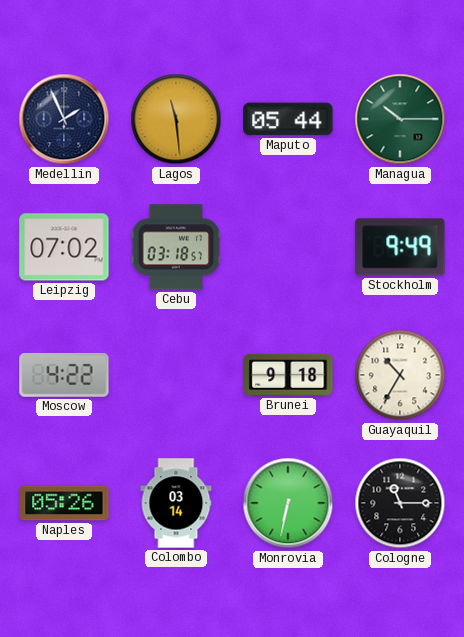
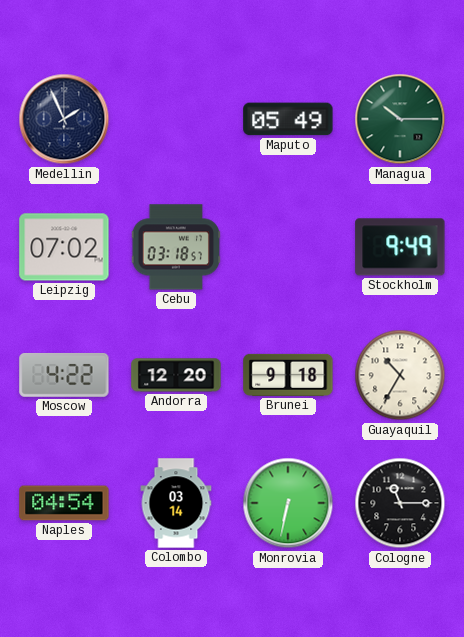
Lagos: 11:29 -> none (176, 119)
Maputo: 05:44 -> 05:49 (288, 119)
Andorra: none -> 12:20 (176, 375)
Naples: 05:26 -> 04:54 (64, 503)
